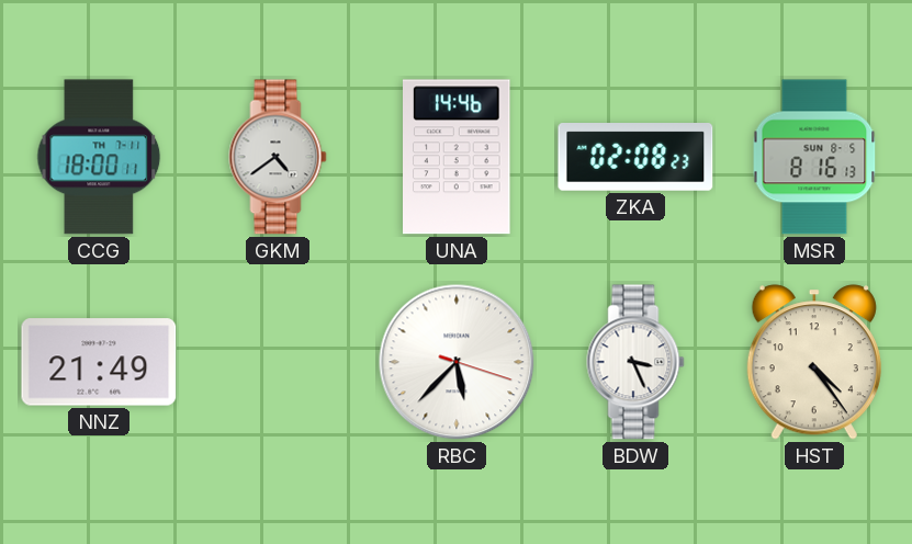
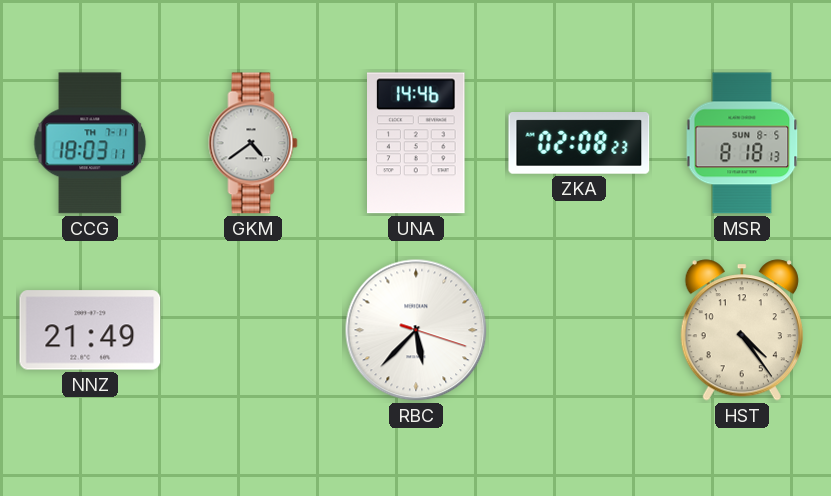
CCG: 18:00 -> 18:03 (90, 143)
MSR: 8:16 -> 8:18 (742, 143)
BDW: 3:26 -> none (635, 362)
